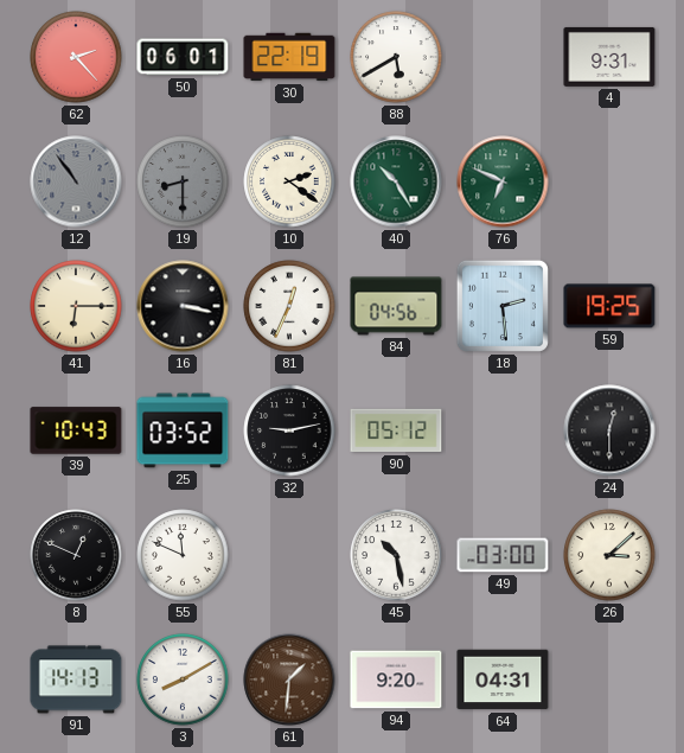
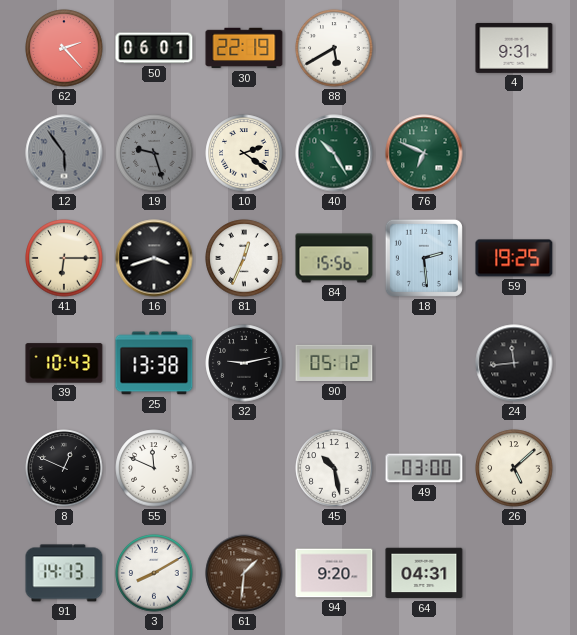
12: 10:54 -> 5:54 (64, 153)
19: 8:30 -> 9:27 (154, 153)
16: 3:17 -> 3:42 (154, 258)
84: 04:56 -> 15:56 (334, 258)
25: 03:52 -> 13:38 (154, 363)
24: 12:30 -> 11:44 (514, 363)
26: 3:08 -> 5:08 (514, 468)
